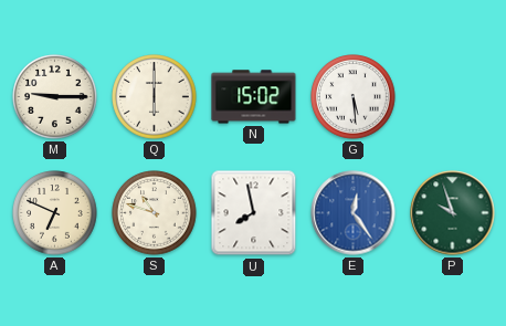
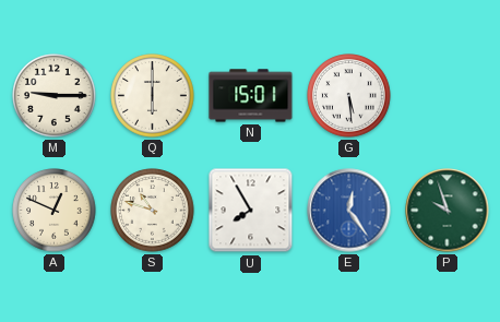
N: 15:02 -> 15:01 (251, 96)
A: 6:49 -> 12:49 (55, 211)
U: 7:58 -> 7:55 (251, 211)
